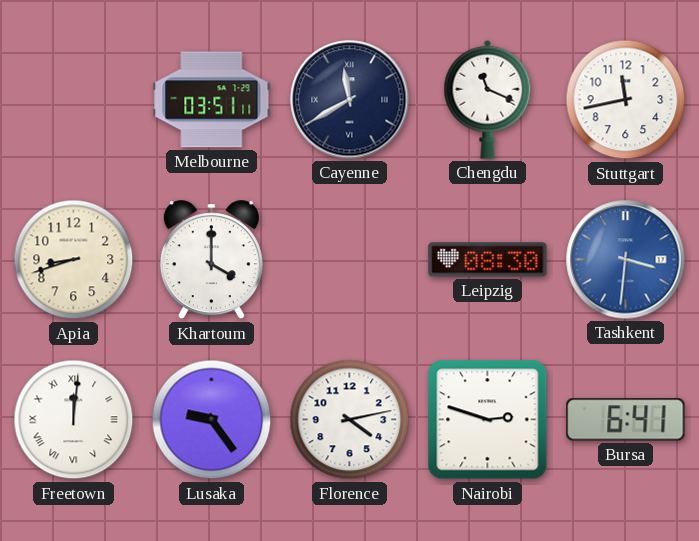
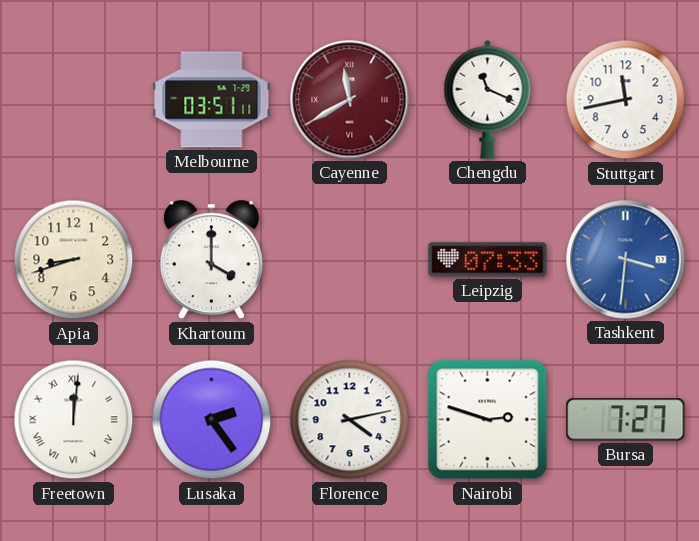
Cayenne dial: navy -> burgundy (350, 100)
Leipzig: 08:30 -> 07:33 (488, 260)
Lusaka: 9:24 -> 2:24 (212, 420)
Bursa: 6:41 -> 7:27 (626, 420)
